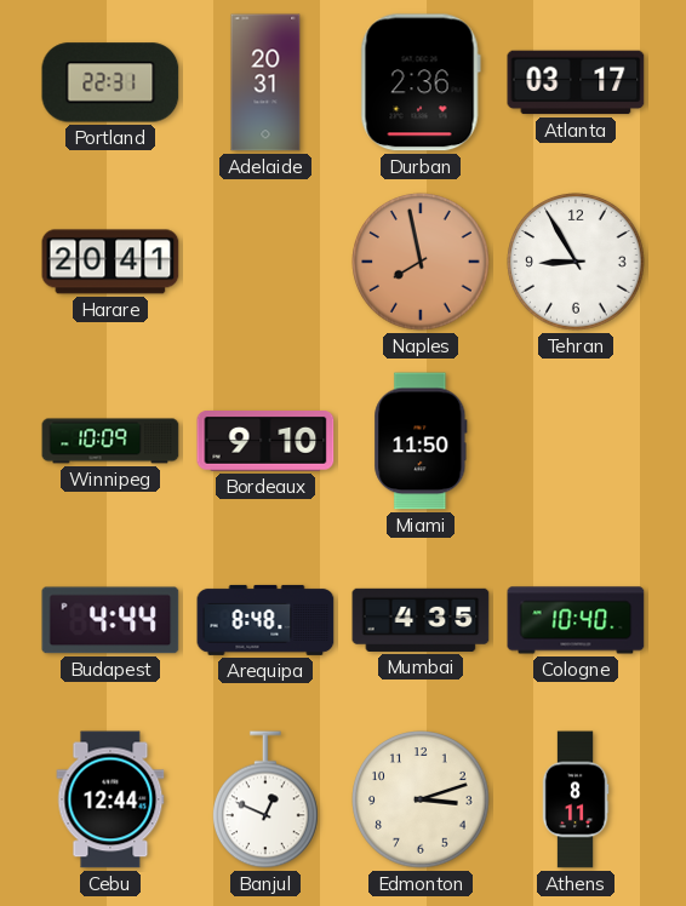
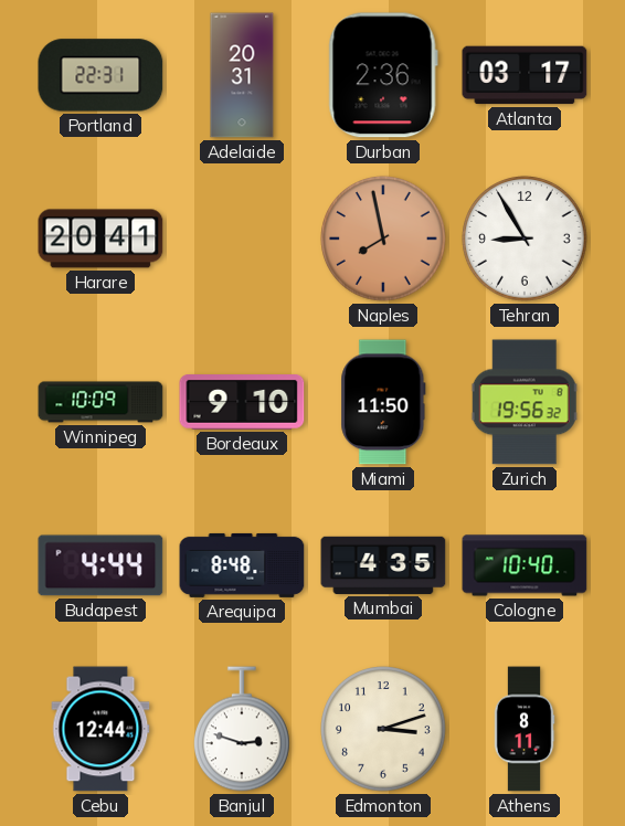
Zurich: none -> 19:56 (525, 402)
Banjul: 12:49 -> 2:48 (243, 729)
